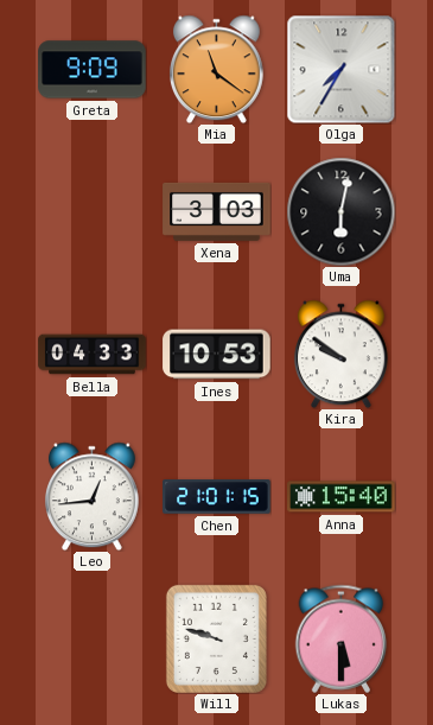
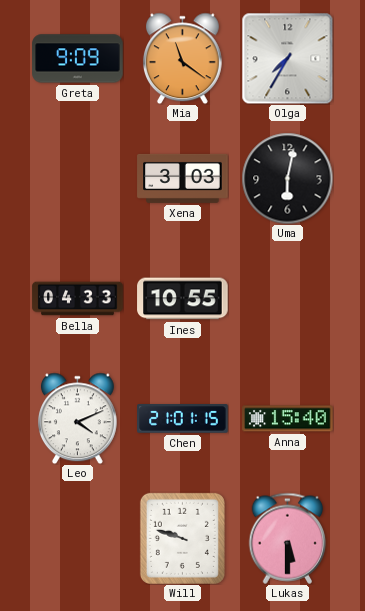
Ines: 10:53 -> 10:55 (183, 299)
Kira: 9:51 -> none (340, 354)
Leo: 12:44 -> 4:11 (77, 418)
